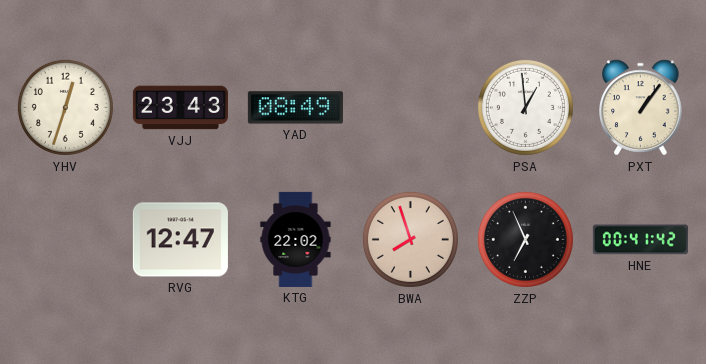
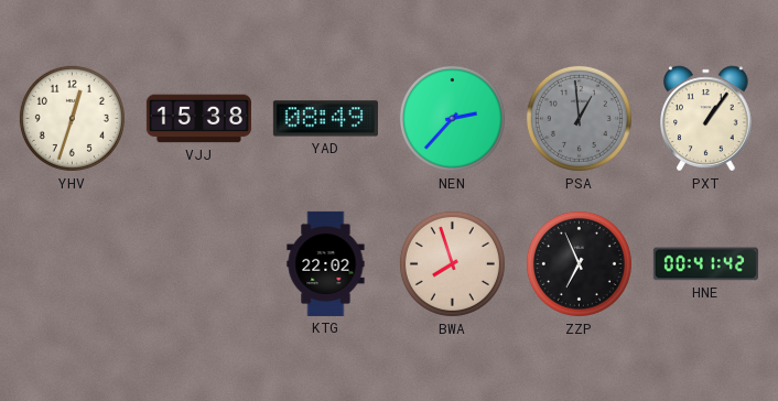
VJJ: 23:43 -> 15:38 (198, 119)
NEN: none -> 2:37 (452, 118)
PSA dial: white -> grey (579, 118)
RVG: 12:47 -> none (180, 240)
